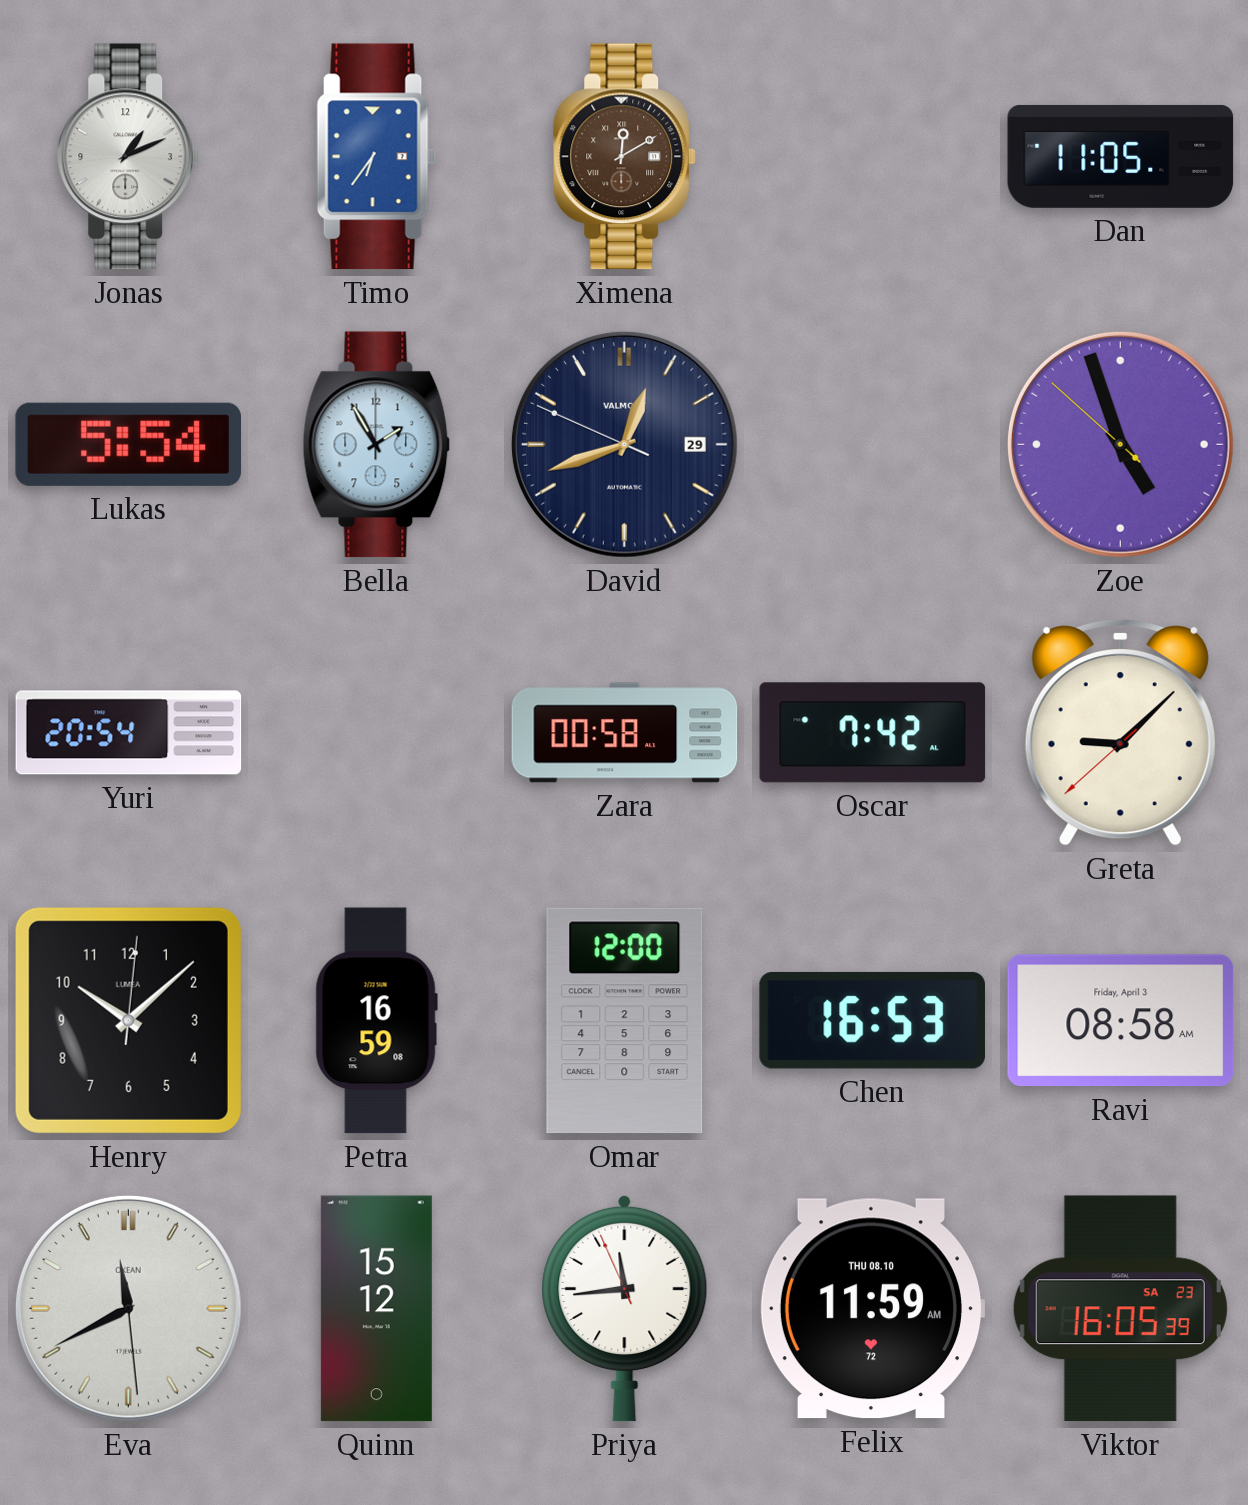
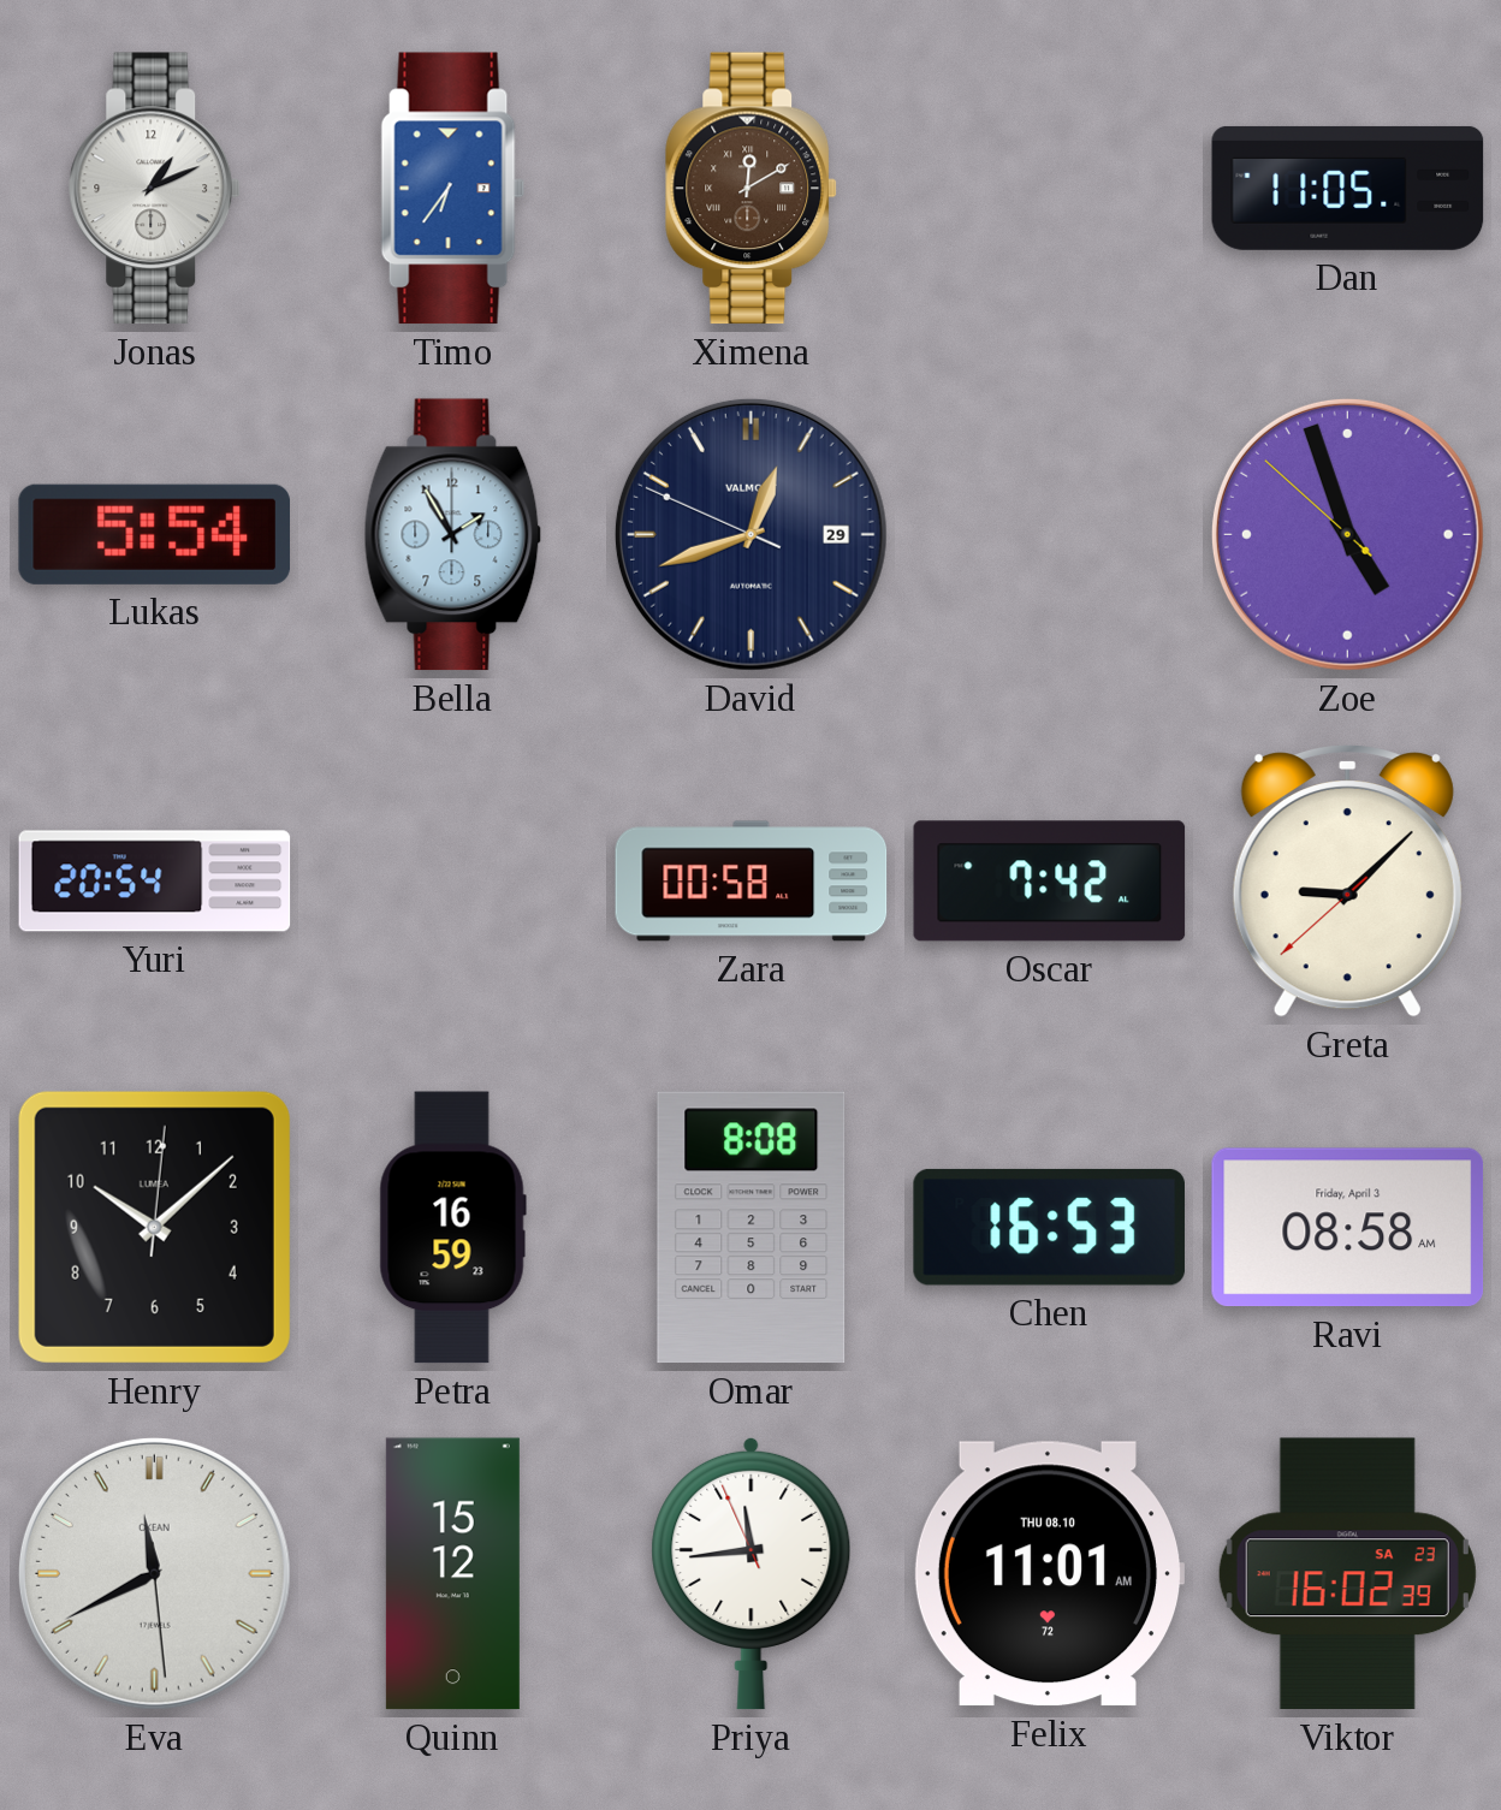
Petra: 16:59:08 -> 16:59:23 (452, 1228)
Omar: 12:00 -> 8:08 (752, 1228)
Felix: 11:59 -> 11:01 (1049, 1574)
Viktor: 16:05 -> 16:02 (1347, 1574)
